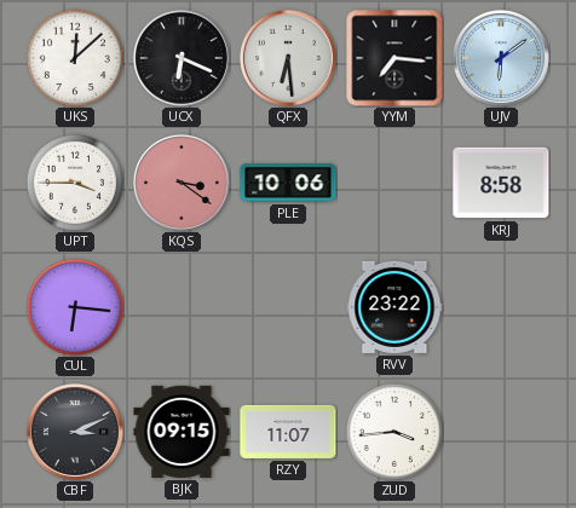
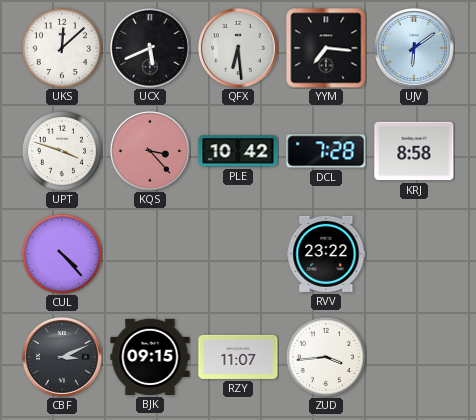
UCX: 6:19 -> 5:41 (150, 48)
UPT: 3:45 -> 3:48 (62, 151)
KQS: 3:21 -> 3:23 (150, 151)
PLE: 10:06 -> 10:42 (238, 151)
DCL: none -> 7:28 (326, 151)
CUL: 6:16 -> 4:23 (62, 254)
